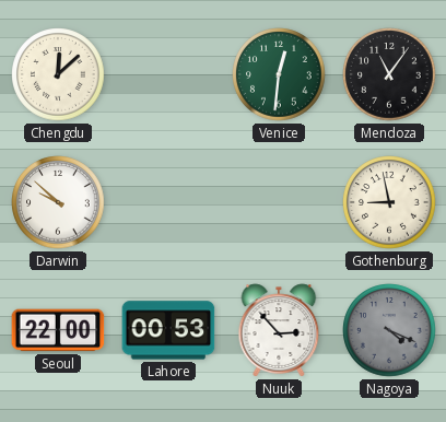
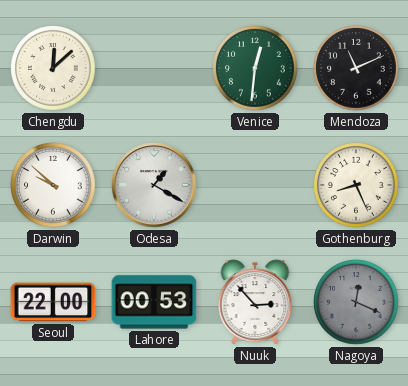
Mendoza: 11:06 -> 11:11 (356, 68)
Odesa: none -> 1:20 (154, 185)
Gothenburg: 8:58 -> 8:26 (356, 185)
Nagoya: 4:19 -> 12:19 (356, 302)
